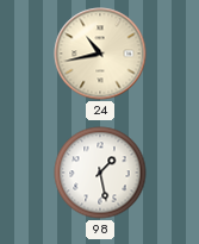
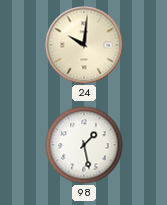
24: 10:43 -> 10:01 (84, 45)
